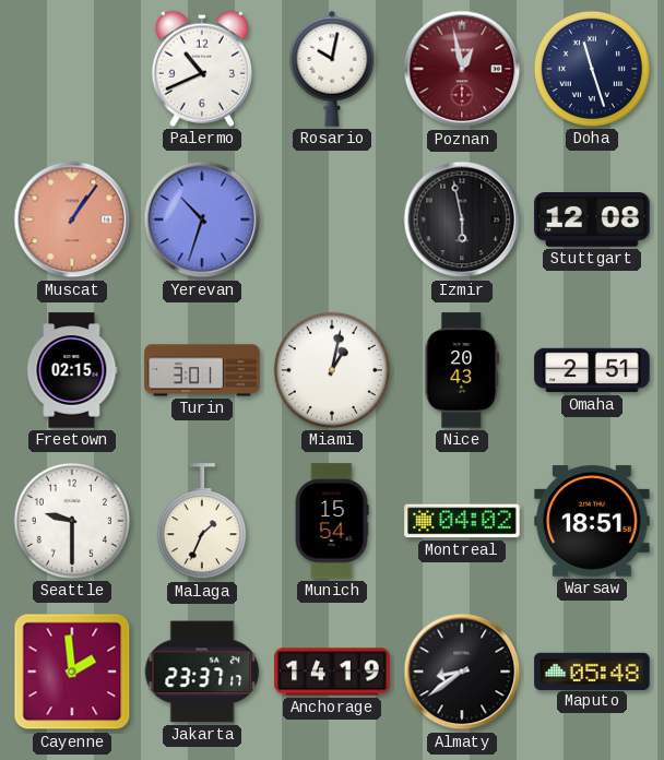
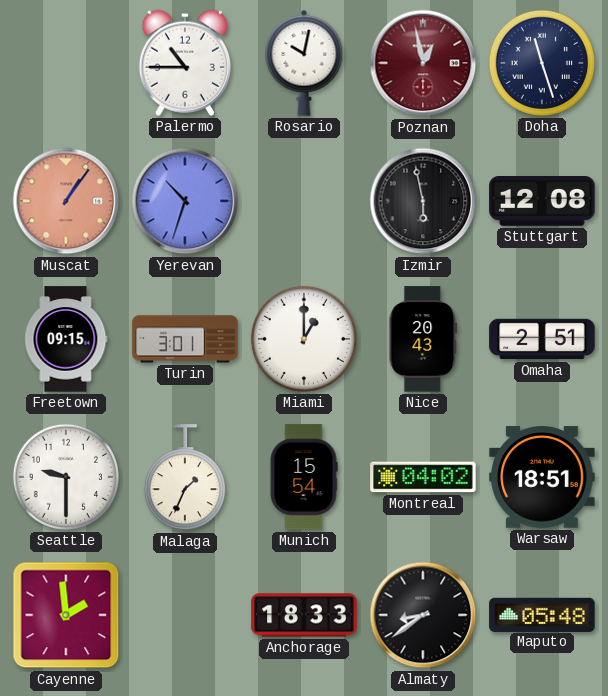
Palermo: 10:41 -> 10:45 (185, 63)
Freetown: 02:15 -> 09:15 (66, 339)
Miami: 1:02 -> 1:00 (304, 339)
Jakarta: 23:37 -> none (202, 672)
Anchorage: 14:19 -> 18:33 (304, 615)
